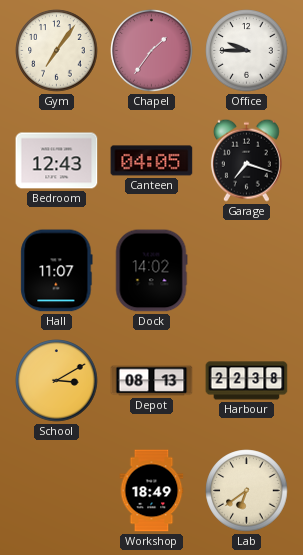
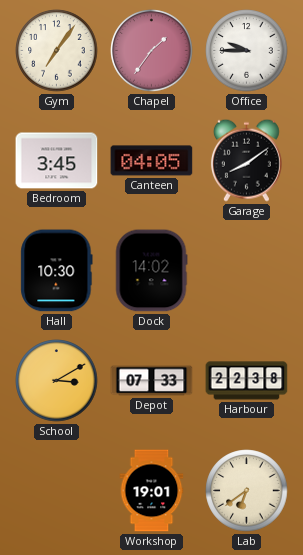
Bedroom: 12:43 -> 3:45 (57, 161)
Garage: 7:18 -> 8:09 (246, 160)
Hall: 11:07 -> 10:30 (57, 271)
Depot: 08:13 -> 07:33 (152, 381)
Workshop: 18:49 -> 19:01 (152, 491)
